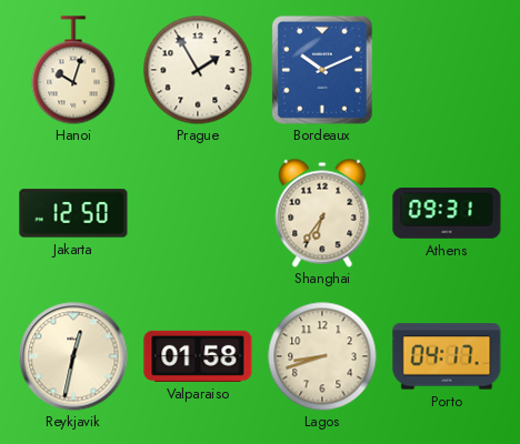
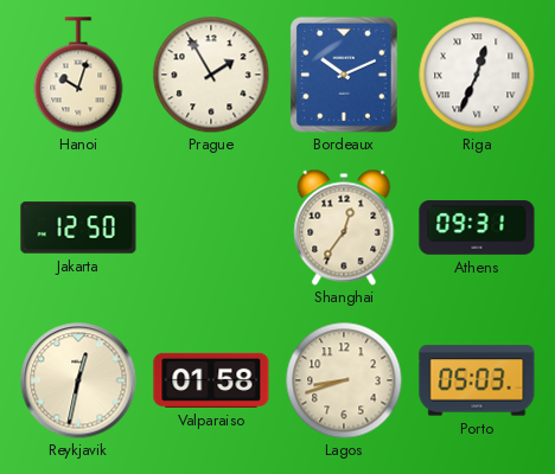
Riga: none -> 12:34 (477, 75)
Shanghai: 6:36 -> 12:36 (344, 228)
Porto: 04:17 -> 05:03 (477, 380)
